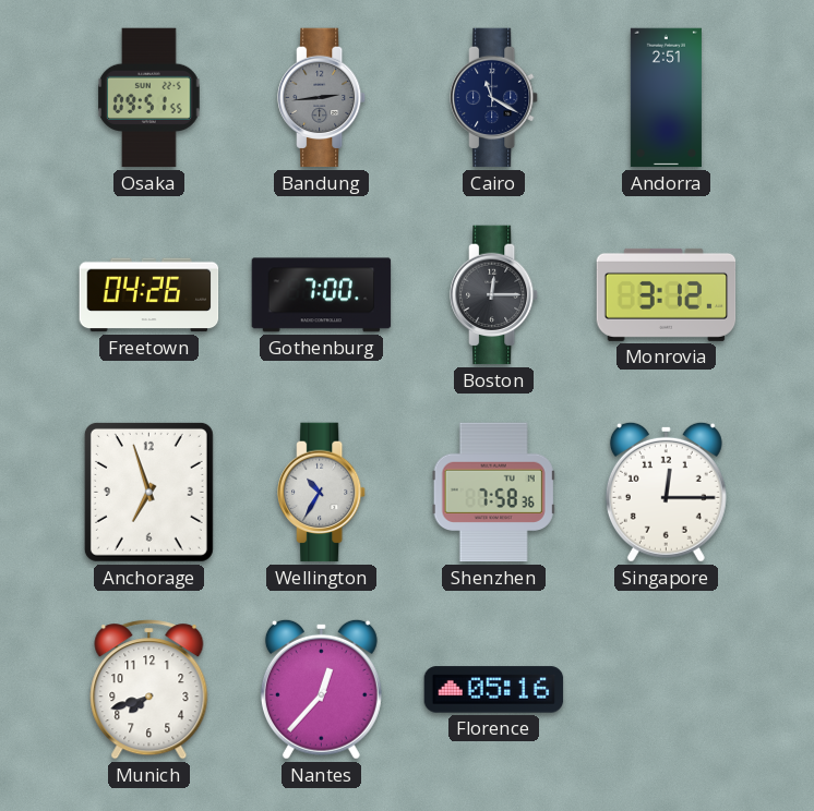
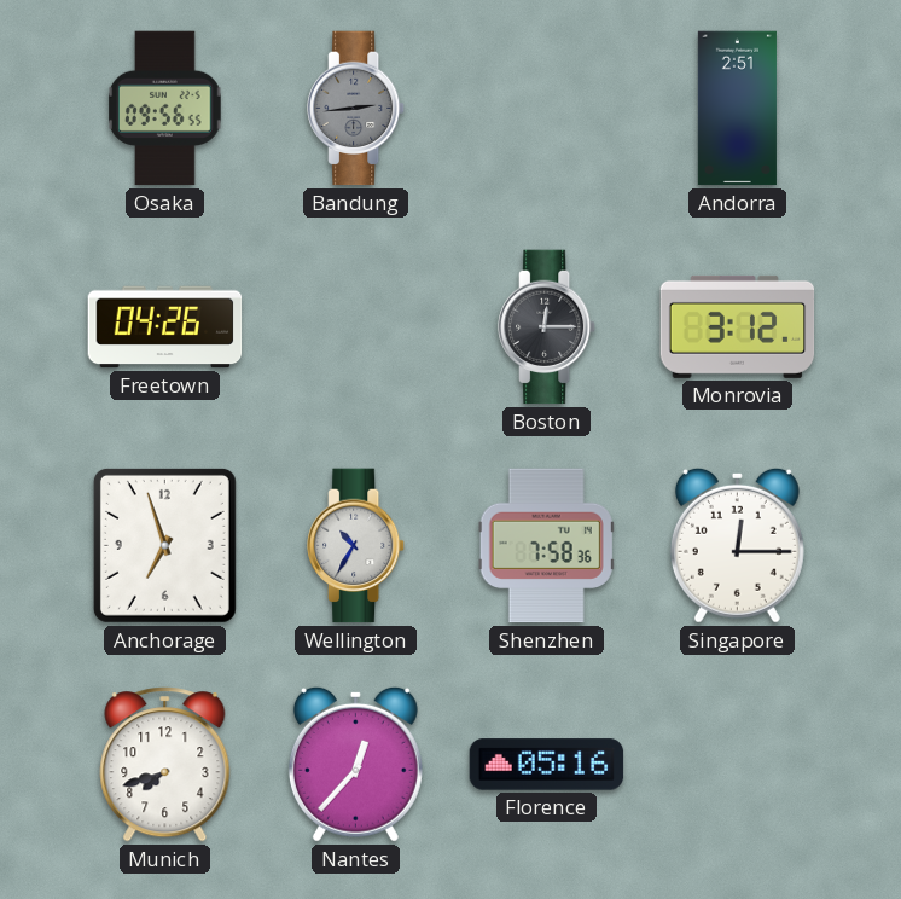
Osaka: 09:51 -> 09:56 (165, 109)
Cairo: 11:20 -> none (494, 98)
Gothenburg: 7:00 -> none (322, 295)
